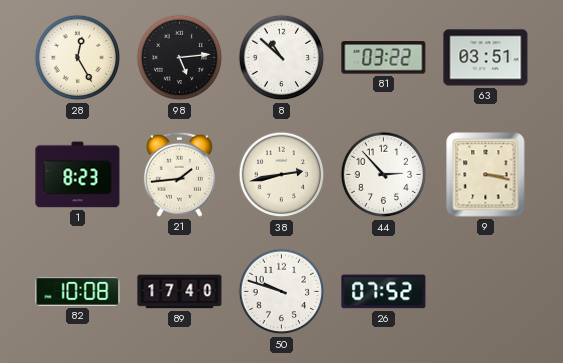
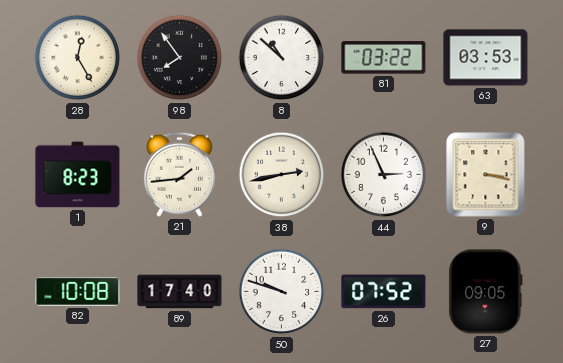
98: 5:14 -> 7:54 (180, 58)
63: 03:51 -> 03:53 (486, 58)
44: 2:53 -> 2:56 (384, 175)
27: none -> 09:05 (486, 292)
